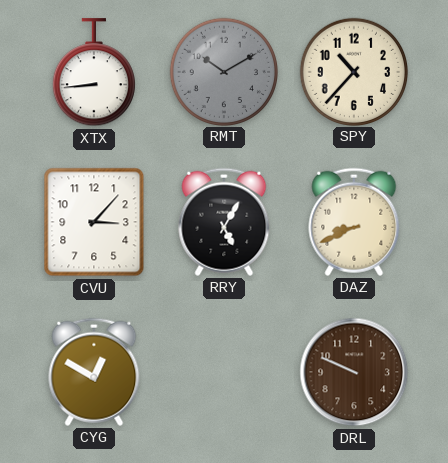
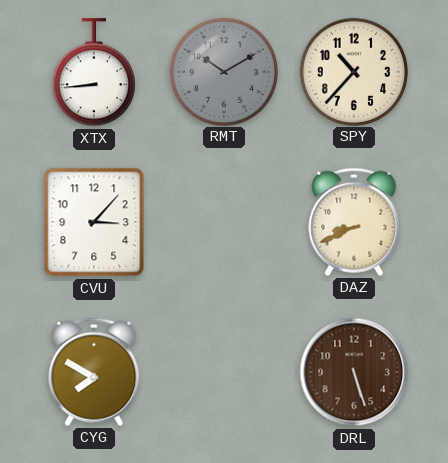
RRY: 5:05 -> none (224, 222)
CYG: 12:50 -> 7:50 (94, 372)
DRL: 9:49 -> 5:27 (354, 372)
